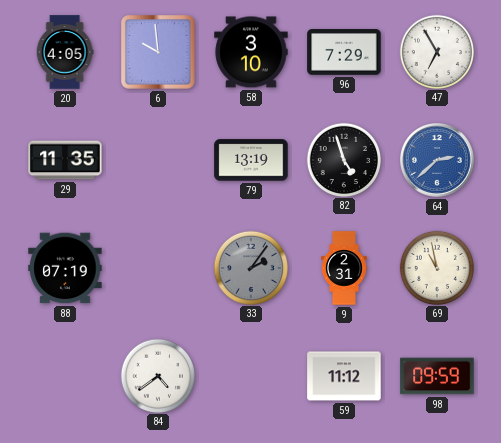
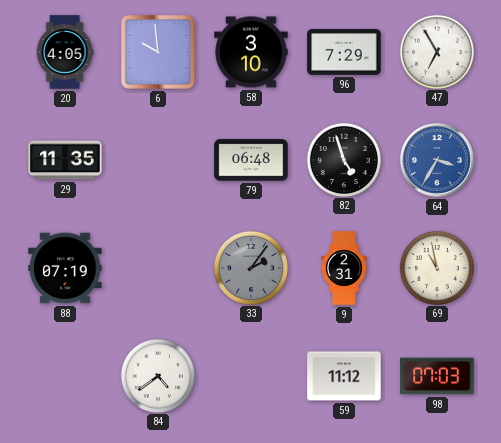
79: 13:19 -> 06:48 (251, 160)
64: 2:38 -> 3:35 (438, 161)
98: 09:59 -> 07:03 (437, 376)
